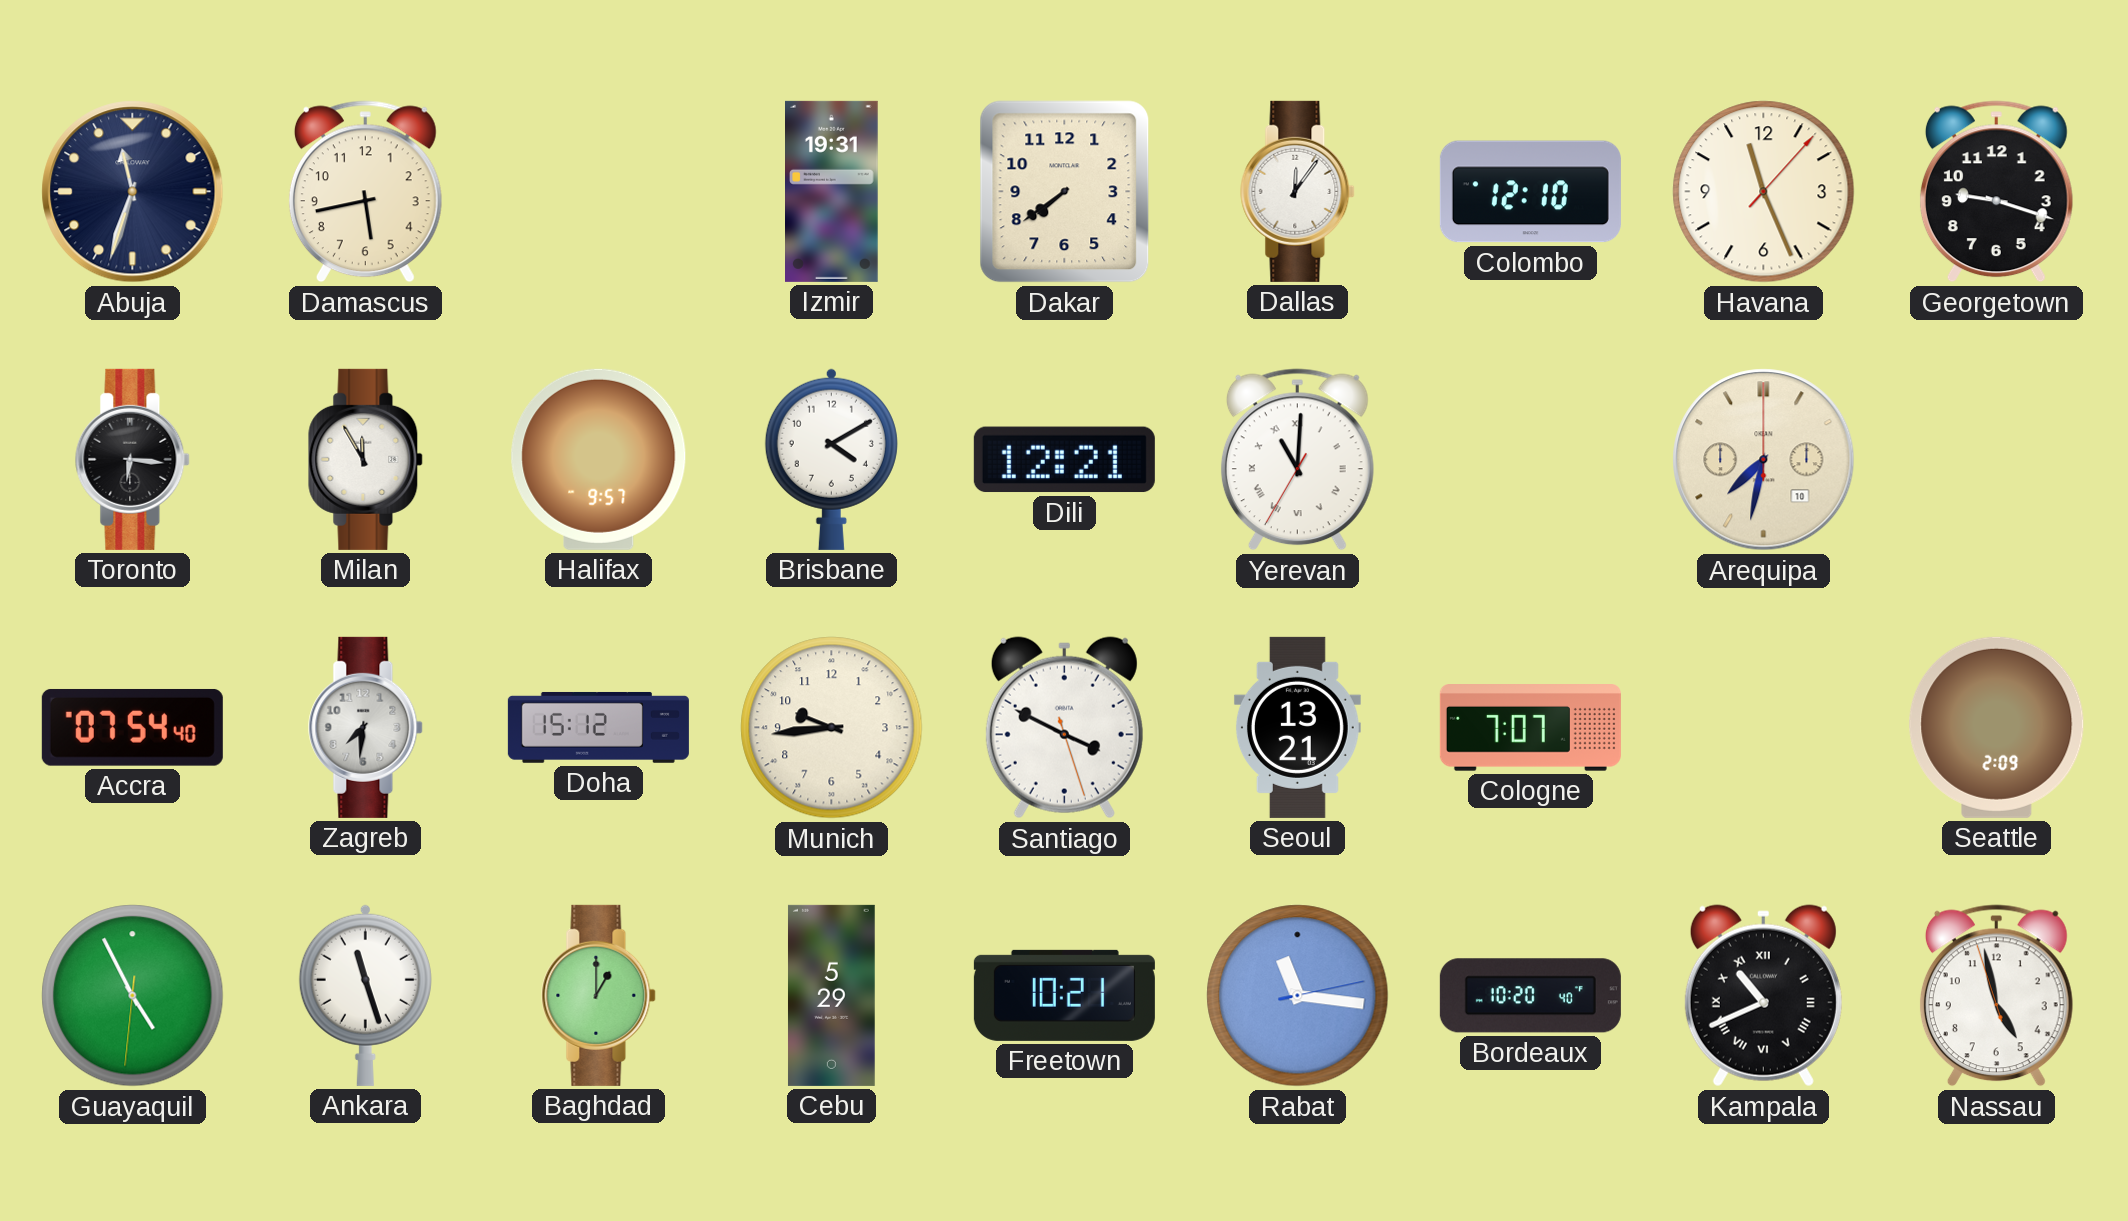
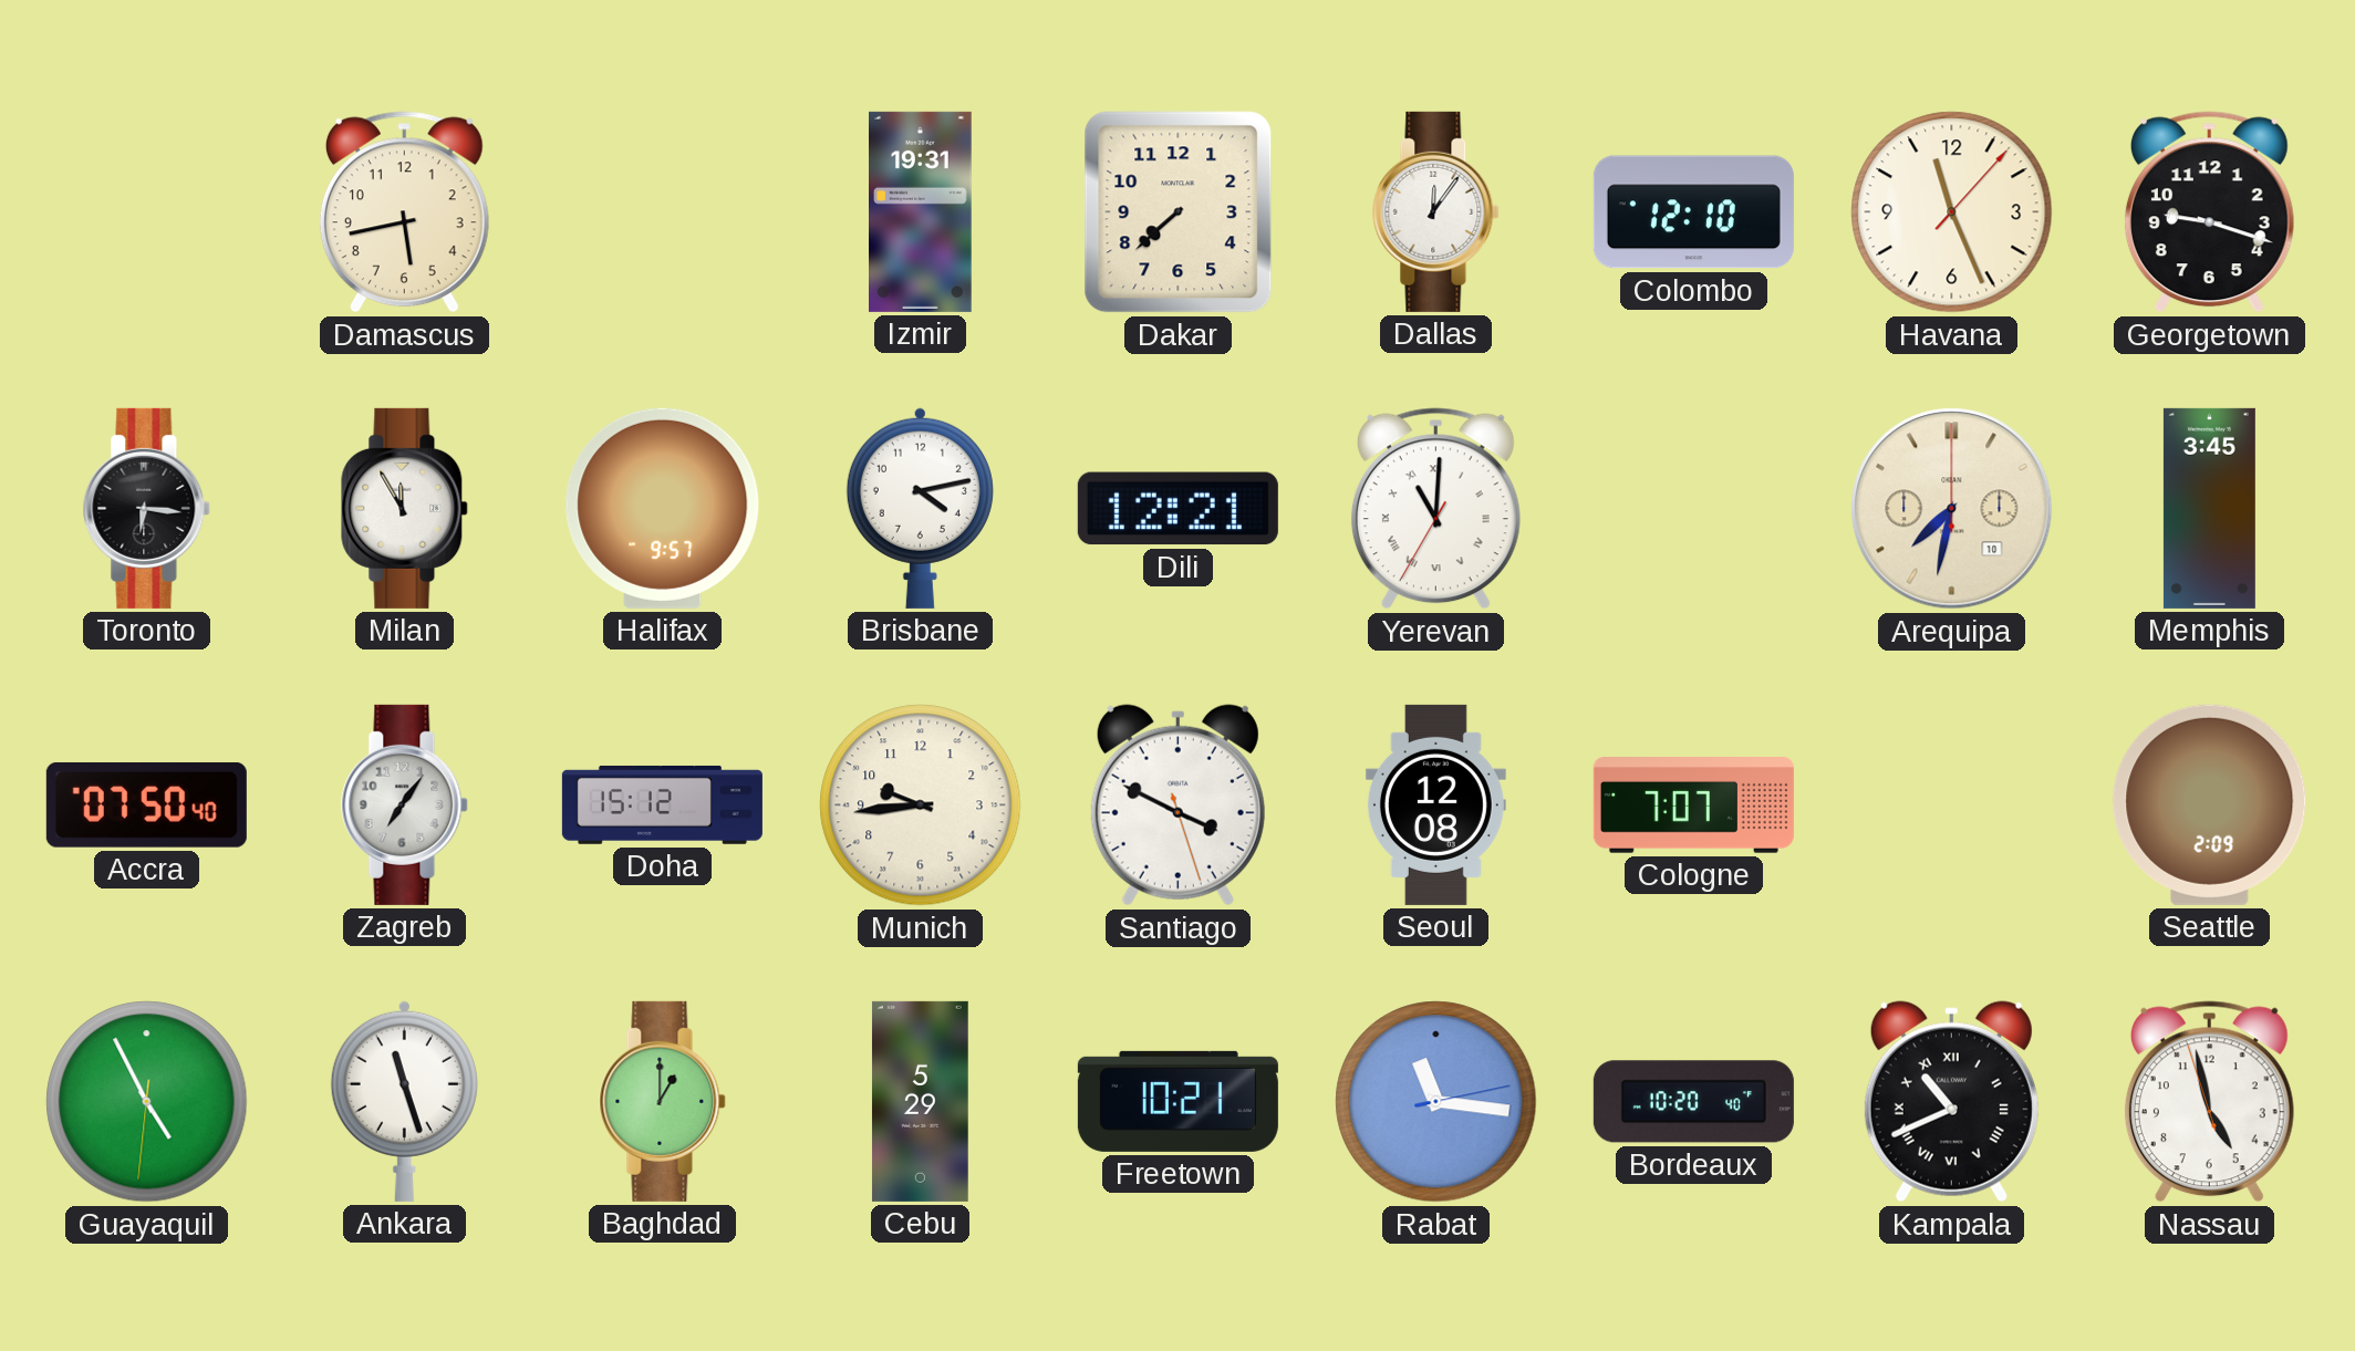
Abuja: 11:33 -> none (133, 192)
Dakar: 7:39 -> 7:38 (1179, 212)
Brisbane: 4:10 -> 4:13 (920, 508)
Memphis: none -> 3:45 (2209, 508)
Accra: 07:54 -> 07:50 (146, 804)
Zagreb: 7:31 -> 7:06 (405, 804)
Seoul: 13:21 -> 12:08 (1435, 804)
